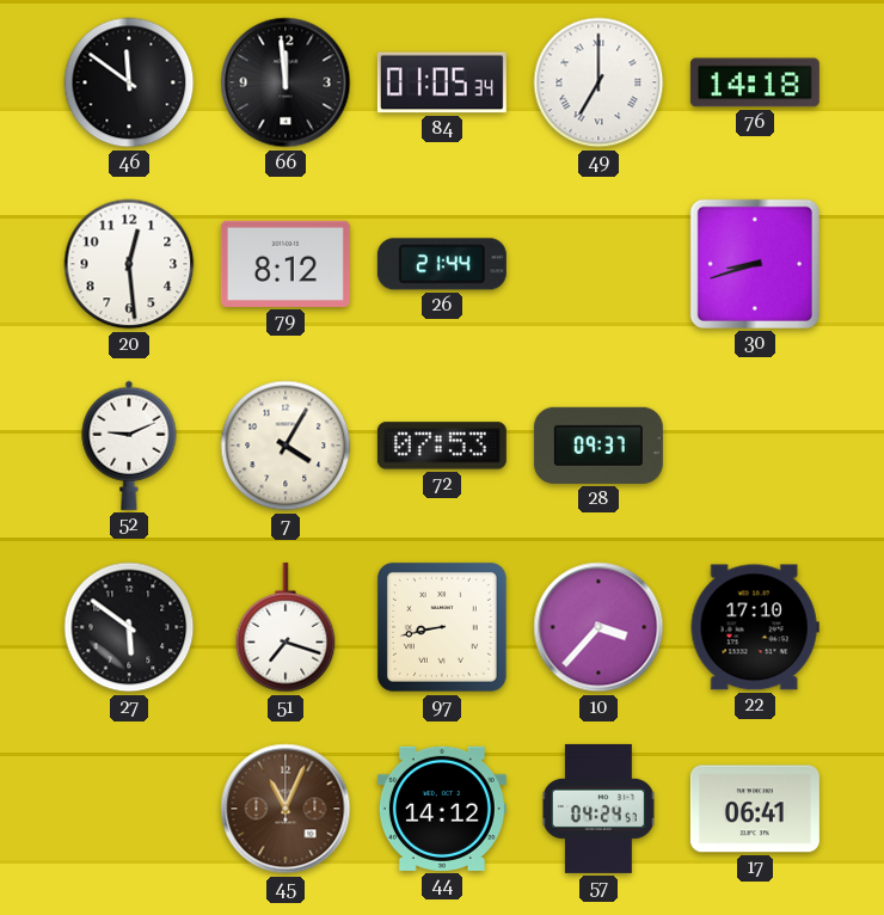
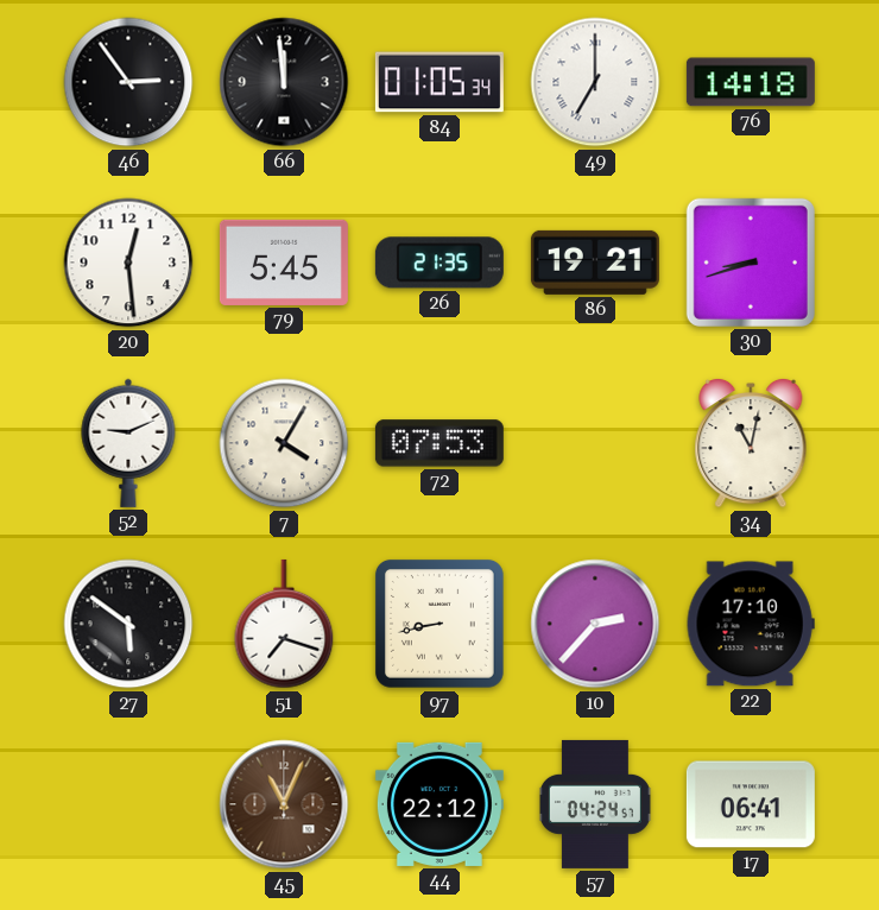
46: 11:51 -> 2:54 (128, 82)
79: 8:12 -> 5:45 (284, 263)
26: 21:44 -> 21:35 (439, 263)
86: none -> 19:21 (595, 263)
28: 09:37 -> none (598, 446)
34: none -> 11:02 (751, 443)
10: 3:37 -> 2:37 (595, 624)
44: 14:12 -> 22:12 (439, 804)
